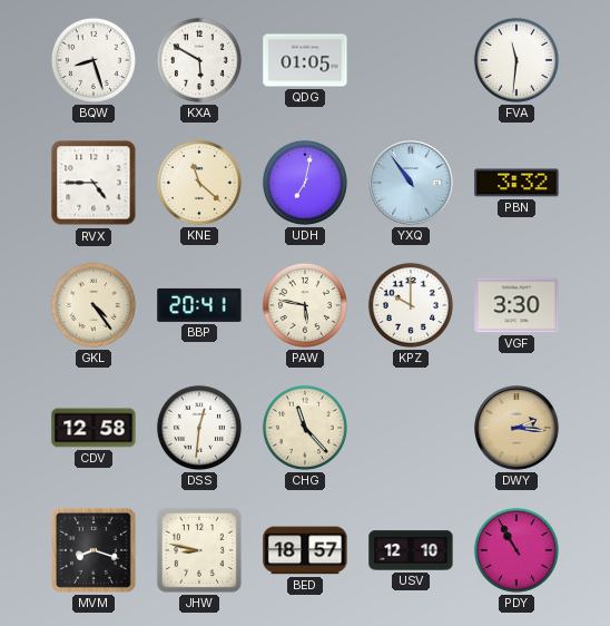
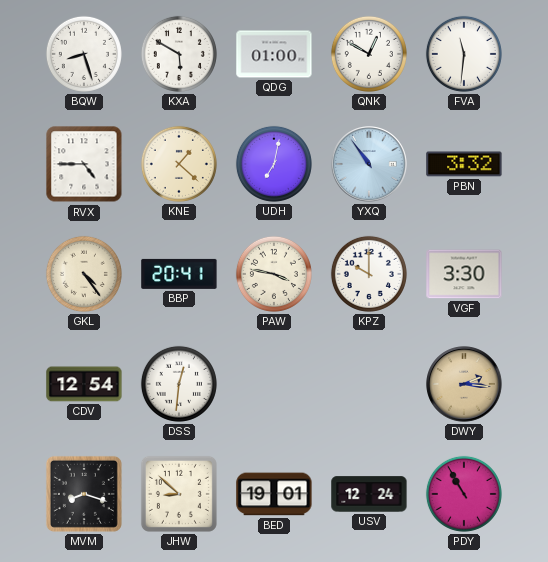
QDG: 01:05 -> 01:00 (274, 54)
QNK: none -> 12:50 (369, 54)
KNE: 11:22 -> 1:22 (179, 164)
PAW: 5:47 -> 3:47 (274, 274)
CDV: 12:58 -> 12:54 (84, 384)
CHG: 11:23 -> none (305, 428)
JHW: 8:47 -> 8:52 (179, 494)
BED: 18:57 -> 19:01 (274, 494)
USV: 12:10 -> 12:24 (369, 494)
